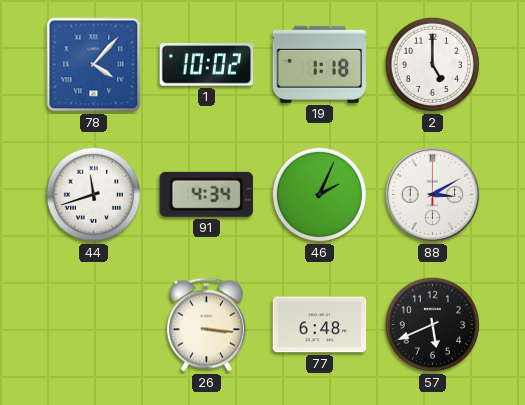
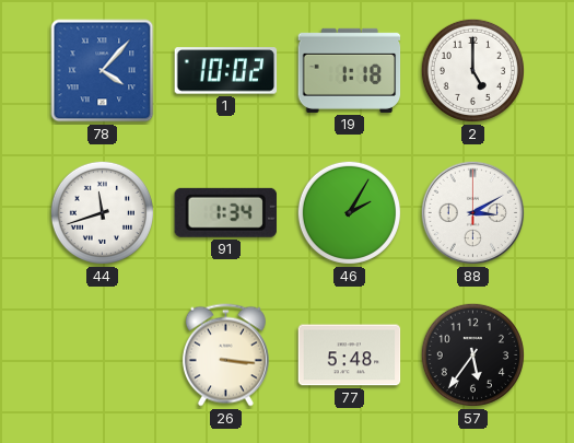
91: 4:34 -> 1:34 (225, 212)
46: 2:04 -> 2:05 (349, 212)
77: 6:48 -> 5:48 (350, 355)
57: 5:41 -> 5:36 (472, 354)
